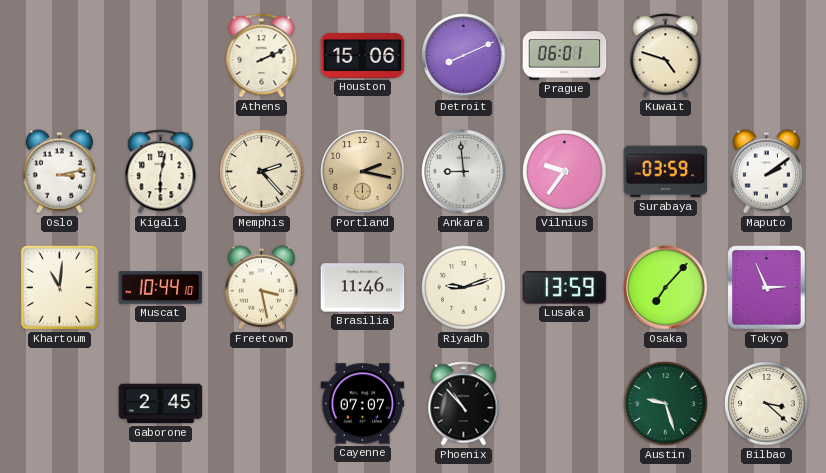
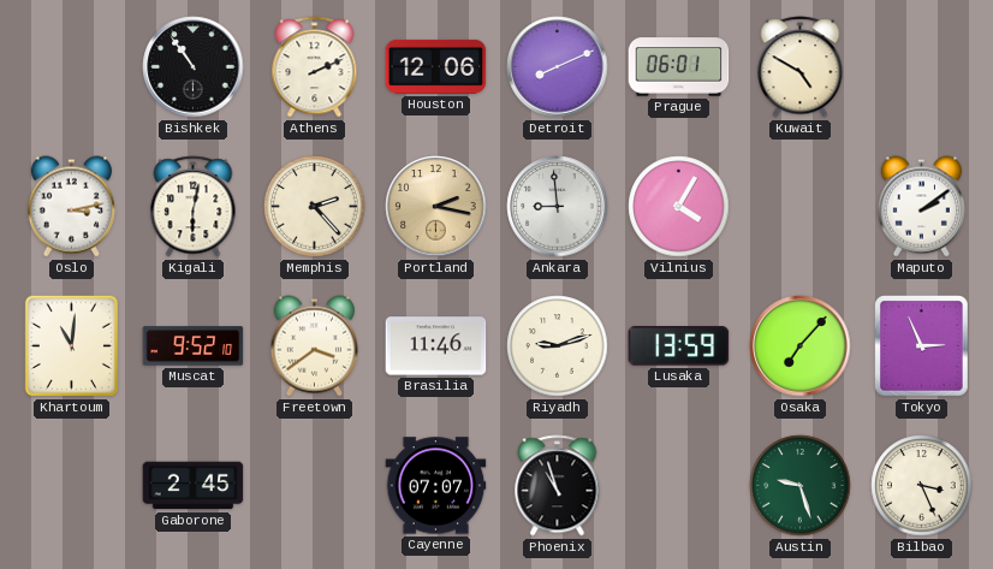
Bishkek: none -> 10:54 (194, 67)
Houston: 15:06 -> 12:06 (436, 66)
Kuwait: 4:48 -> 4:50 (801, 67)
Vilnius: 9:36 -> 4:05 (679, 207)
Surabaya: 03:59 -> none (666, 172)
Muscat: 10:44 -> 9:52 (194, 346)
Freetown: 3:28 -> 3:39 (314, 346)
Phoenix: 10:53 -> 10:57 (558, 486)
Bilbao: 3:22 -> 3:26 (922, 486)
